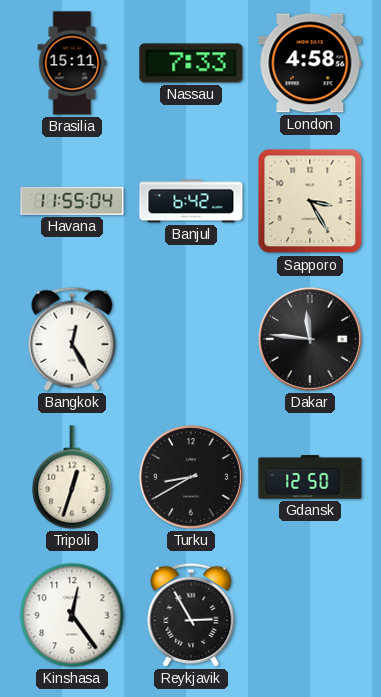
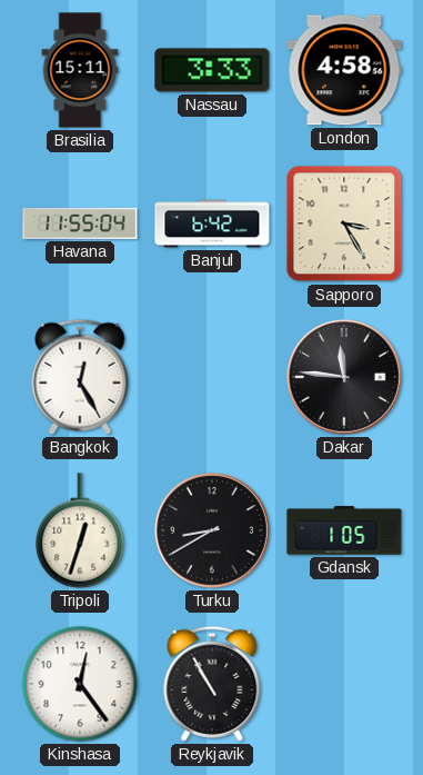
Nassau: 7:33 -> 3:33 (212, 70)
Gdansk: 12:50 -> 1:05 (344, 530)
Reykjavik: 2:55 -> 10:55 (212, 684)
